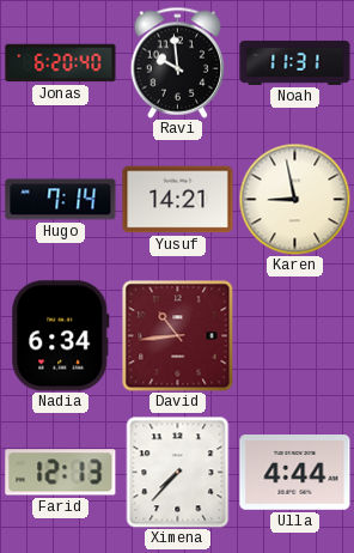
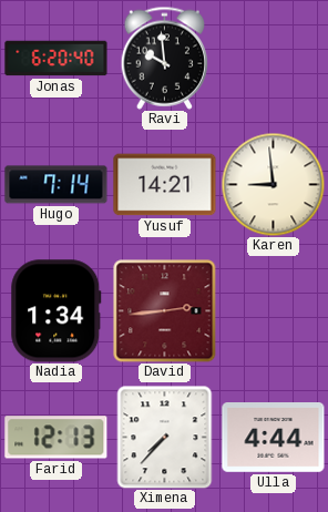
Noah: 11:31 -> none (295, 62)
Karen: 8:58 -> 8:59 (273, 184)
Nadia: 6:34 -> 1:34 (57, 311)
David: 10:44 -> 2:44 (164, 310)
